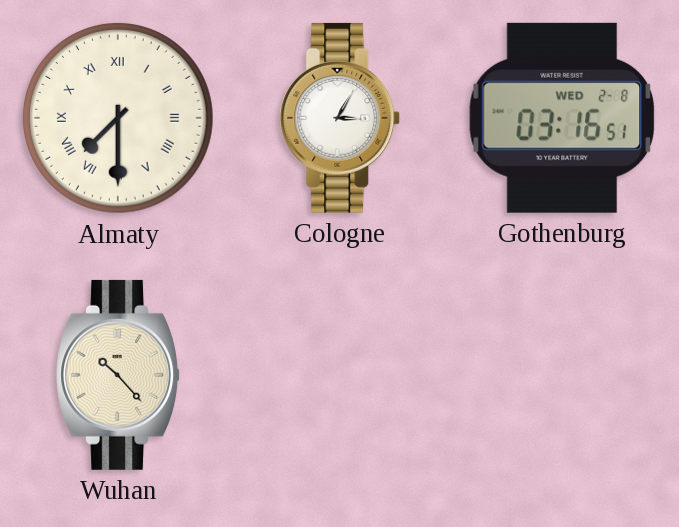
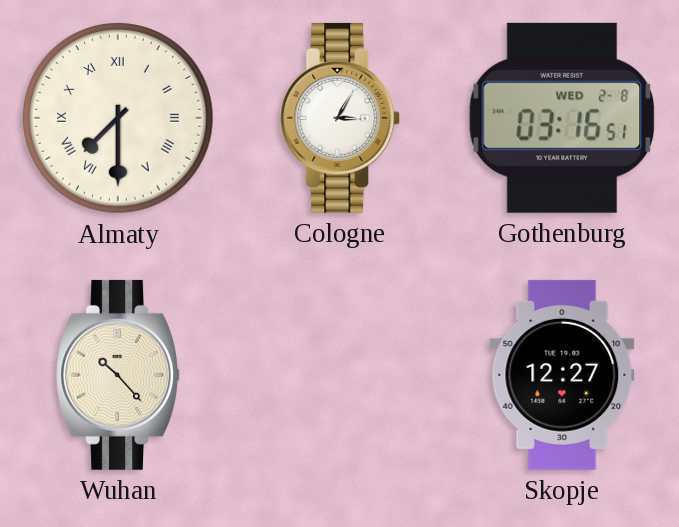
Skopje: none -> 12:27 (562, 375)
